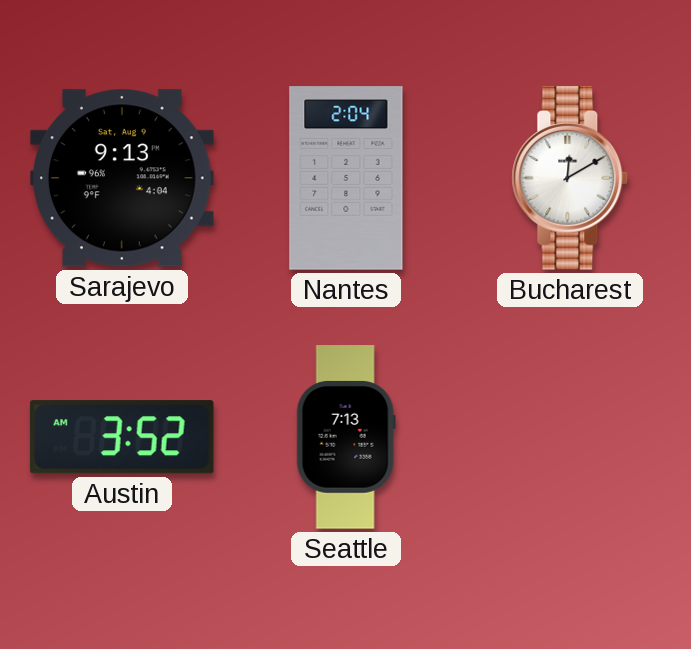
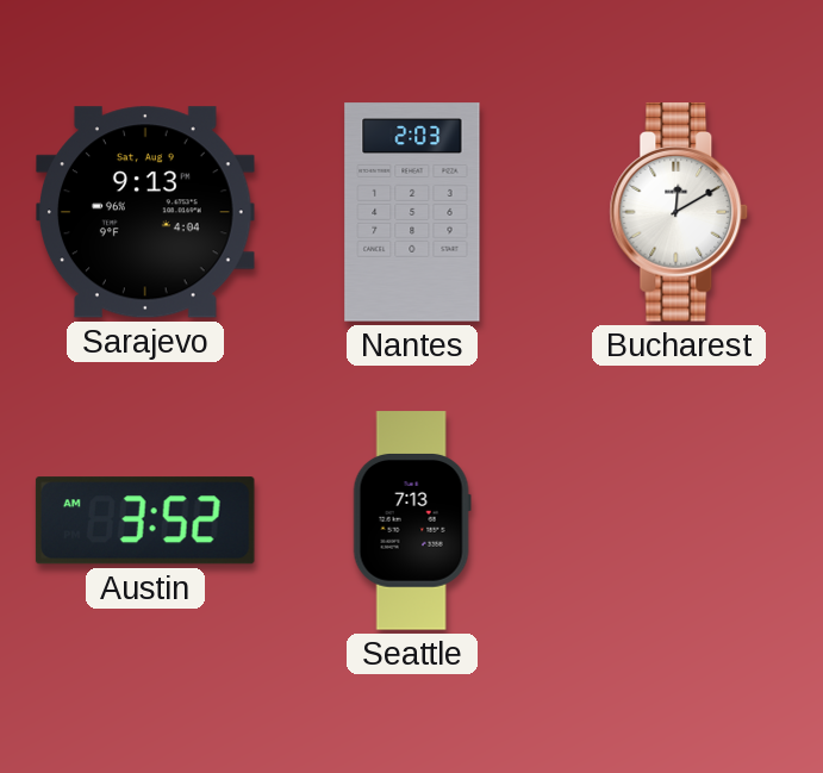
Nantes: 2:04 -> 2:03 (412, 212)
